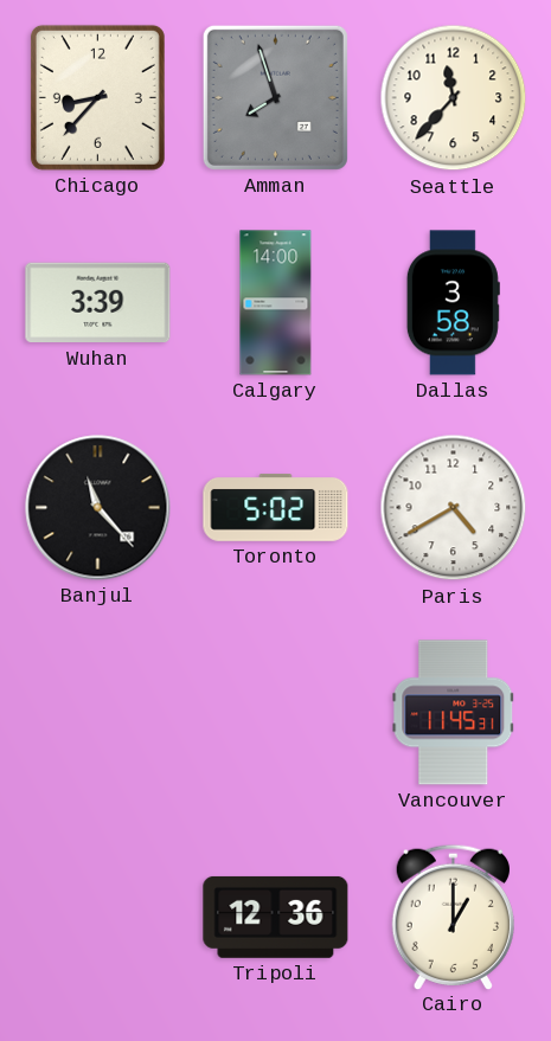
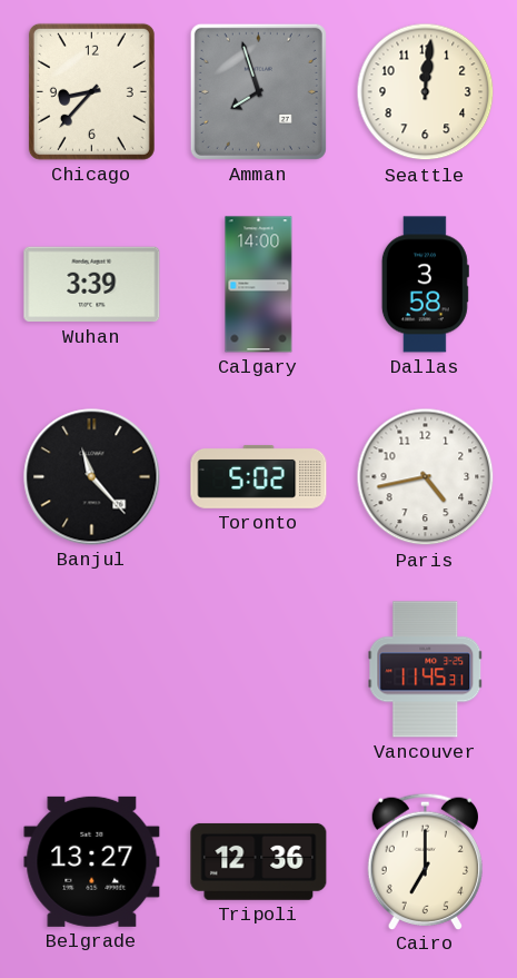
Seattle: 11:37 -> 12:01 (426, 92)
Paris: 4:40 -> 4:43 (426, 477)
Belgrade: none -> 13:27 (92, 861)
Cairo: 1:00 -> 7:00 (425, 861)
